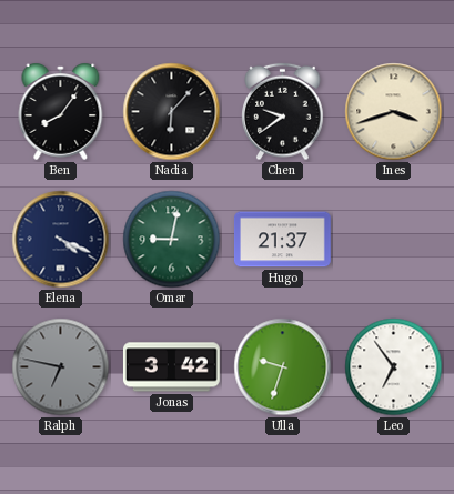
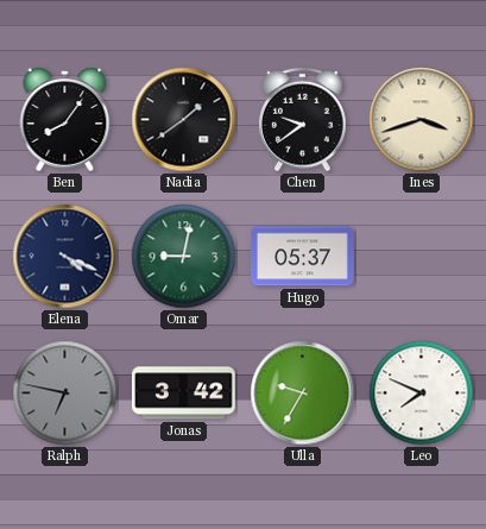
Nadia: 6:07 -> 1:39 (184, 120)
Hugo: 21:37 -> 05:37 (303, 257)
Ulla: 9:33 -> 9:35 (303, 393)
Leo: 6:54 -> 7:49 (422, 393)
